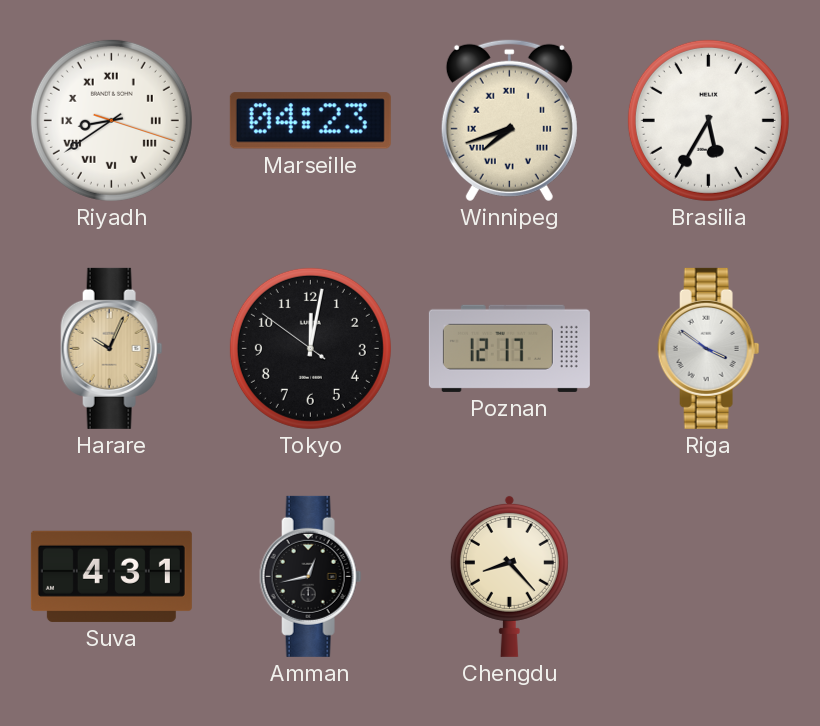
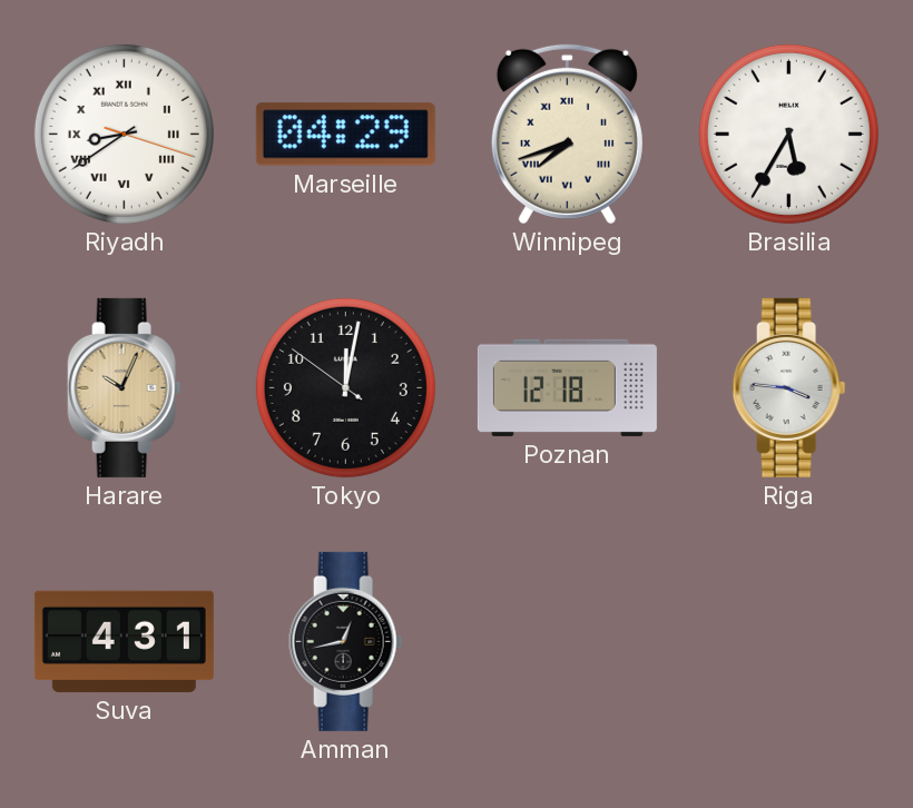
Marseille: 04:23 -> 04:29 (345, 135)
Poznan: 12:17 -> 12:18 (567, 387)
Riga: 3:51 -> 3:46 (789, 387)
Chengdu: 8:23 -> none (509, 576)
